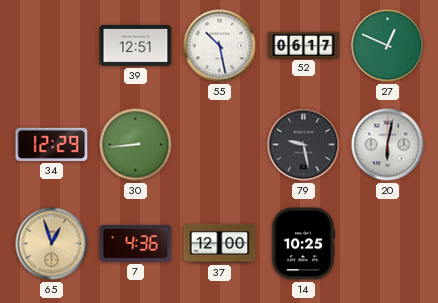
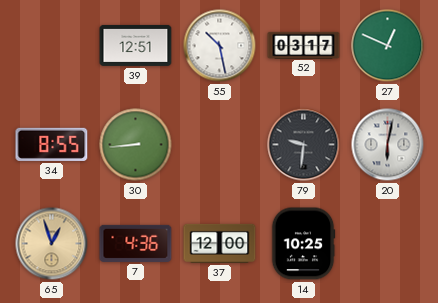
52: 06:17 -> 03:17 (304, 45)
34: 12:29 -> 8:55 (52, 144)
79: 9:28 -> 9:31 (304, 145)
